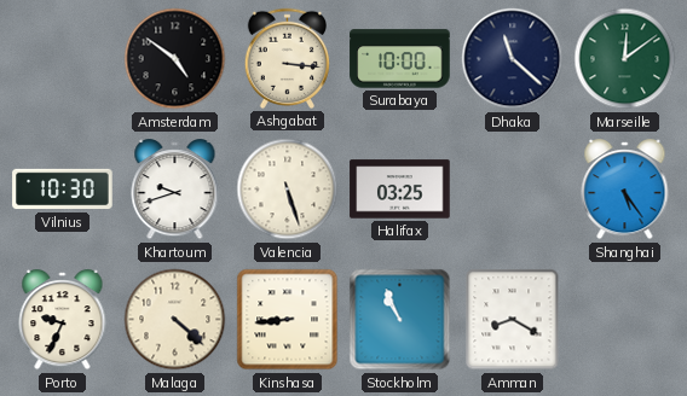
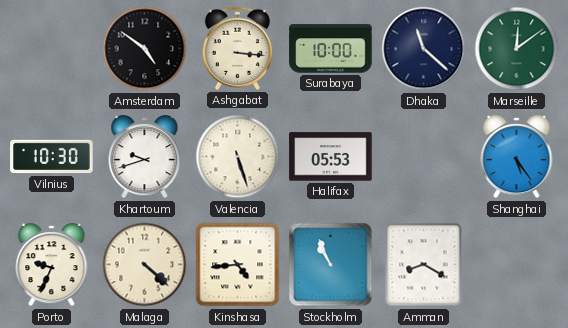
Halifax: 03:25 -> 05:53 (331, 157)
Kinshasa: 8:44 -> 4:44 (238, 265)
